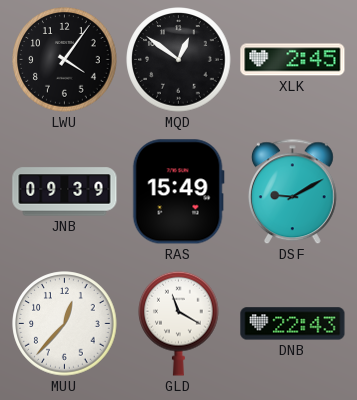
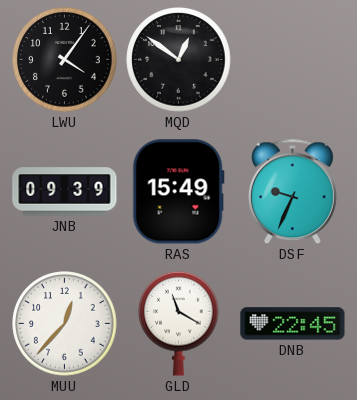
XLK: 2:45 -> none (293, 60)
DSF: 9:10 -> 9:34 (292, 192)
DNB: 22:43 -> 22:45 (293, 324)
